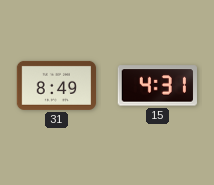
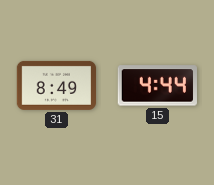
15: 4:31 -> 4:44 (157, 86)
